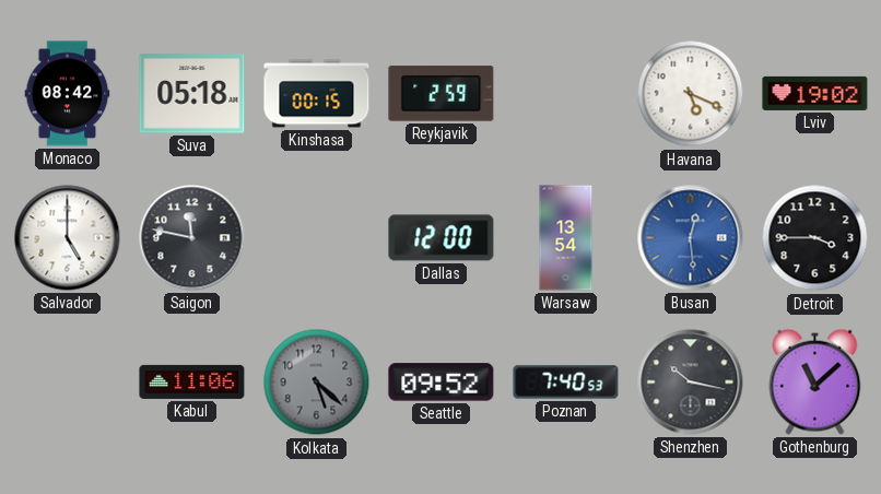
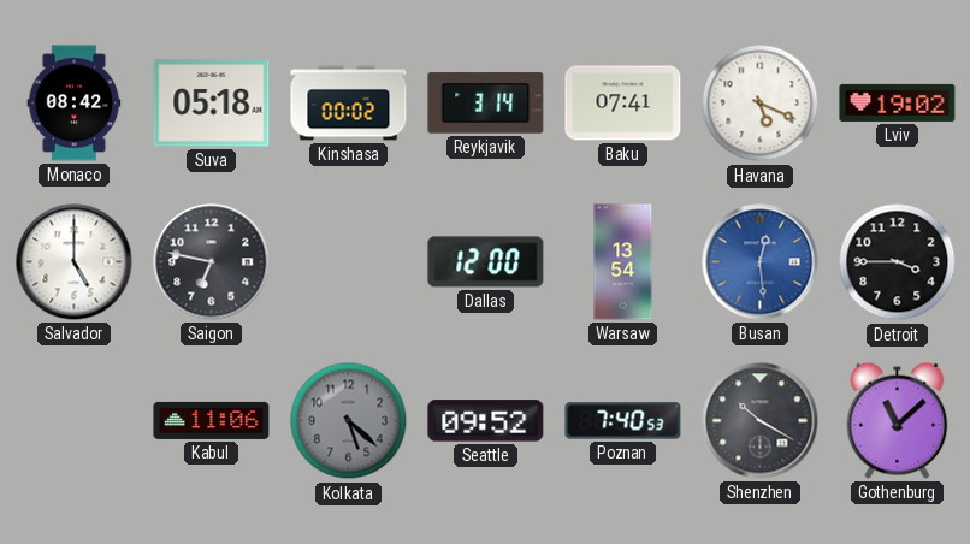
Kinshasa: 00:15 -> 00:02 (349, 104)
Reykjavik: 2:59 -> 3:14 (486, 104)
Baku: none -> 07:41 (623, 104)
Saigon: 11:47 -> 6:47 (212, 262)
Shenzhen: 10:17 -> 10:20 (761, 421)
